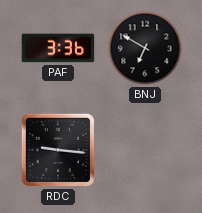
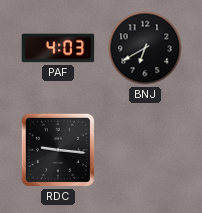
PAF: 3:36 -> 4:03 (58, 48)
BNJ: 6:50 -> 6:40 (145, 48)
